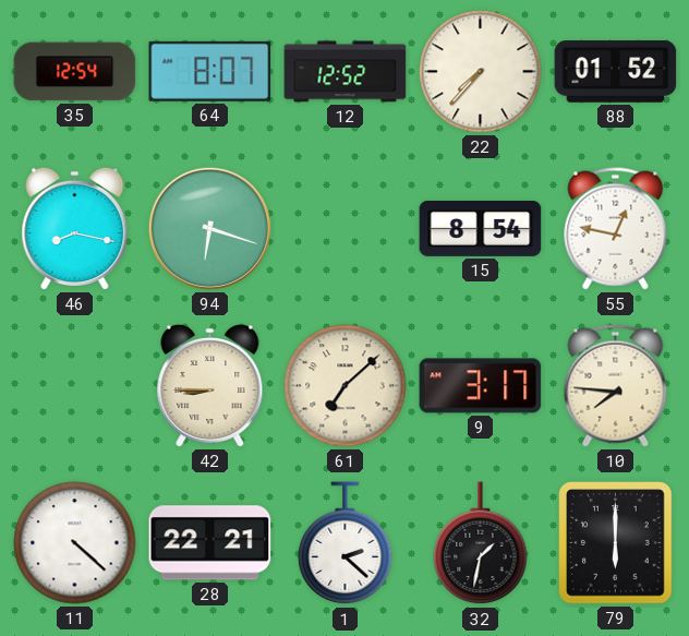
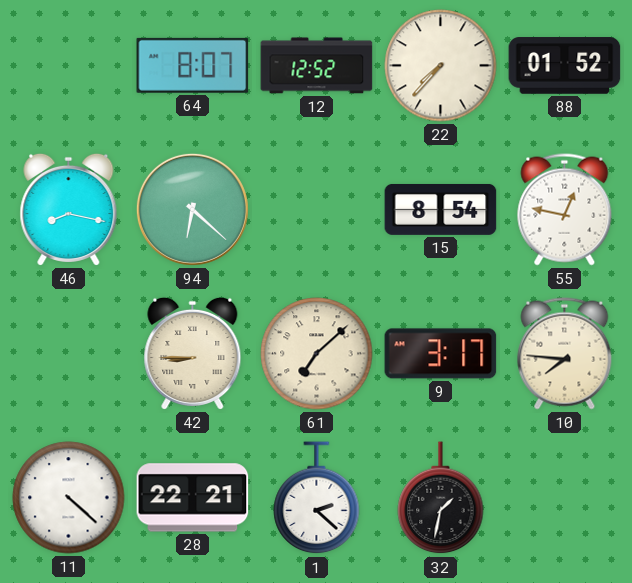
35: 12:54 -> none (75, 72)
94: 6:18 -> 6:22 (192, 209)
79: 6:00 -> none (616, 543)
